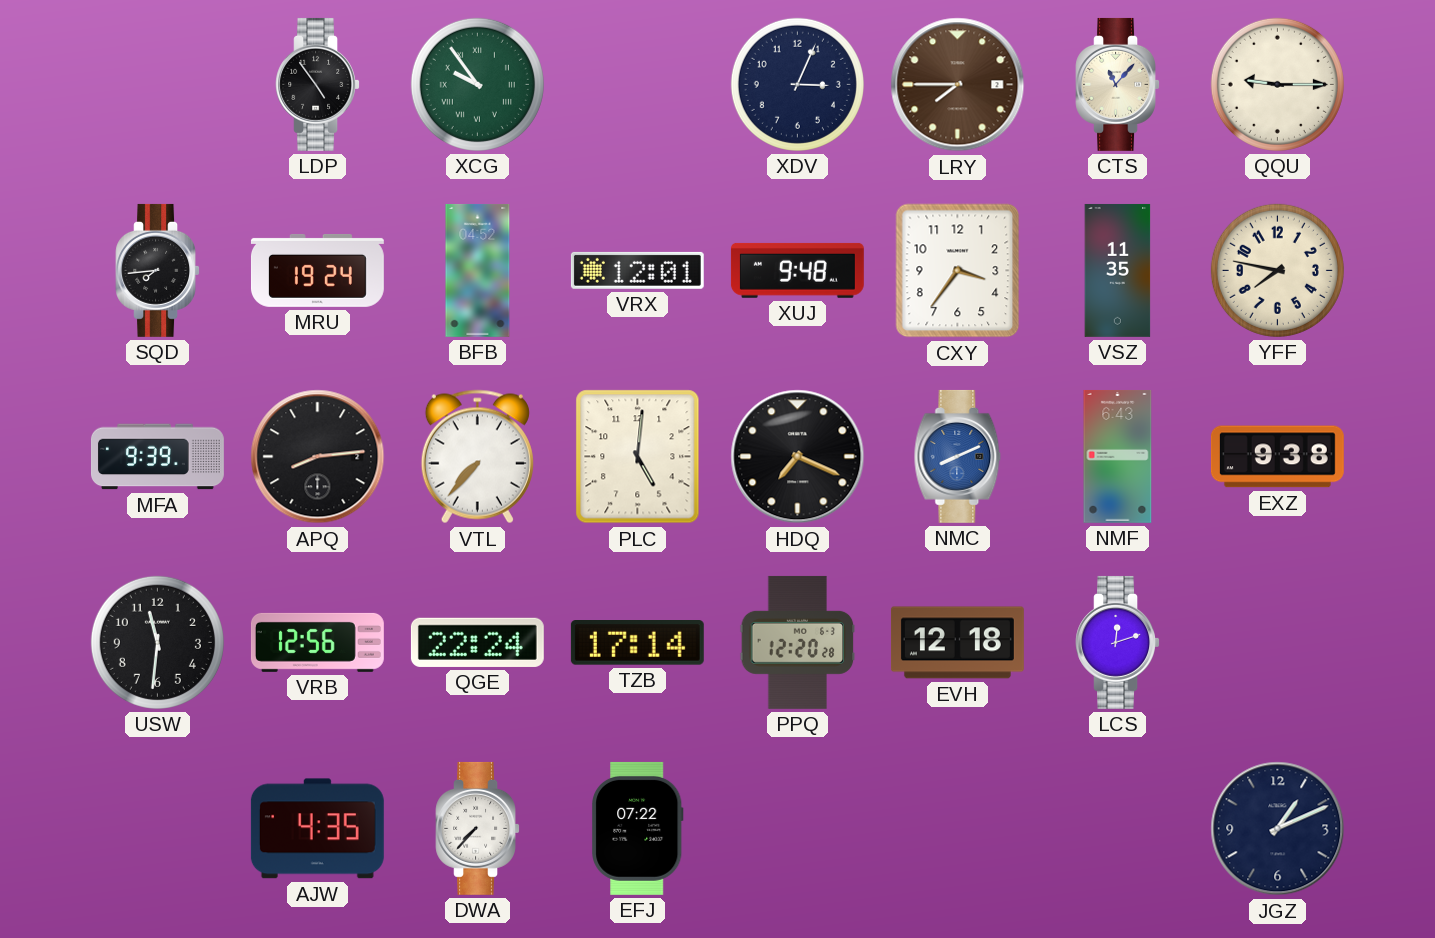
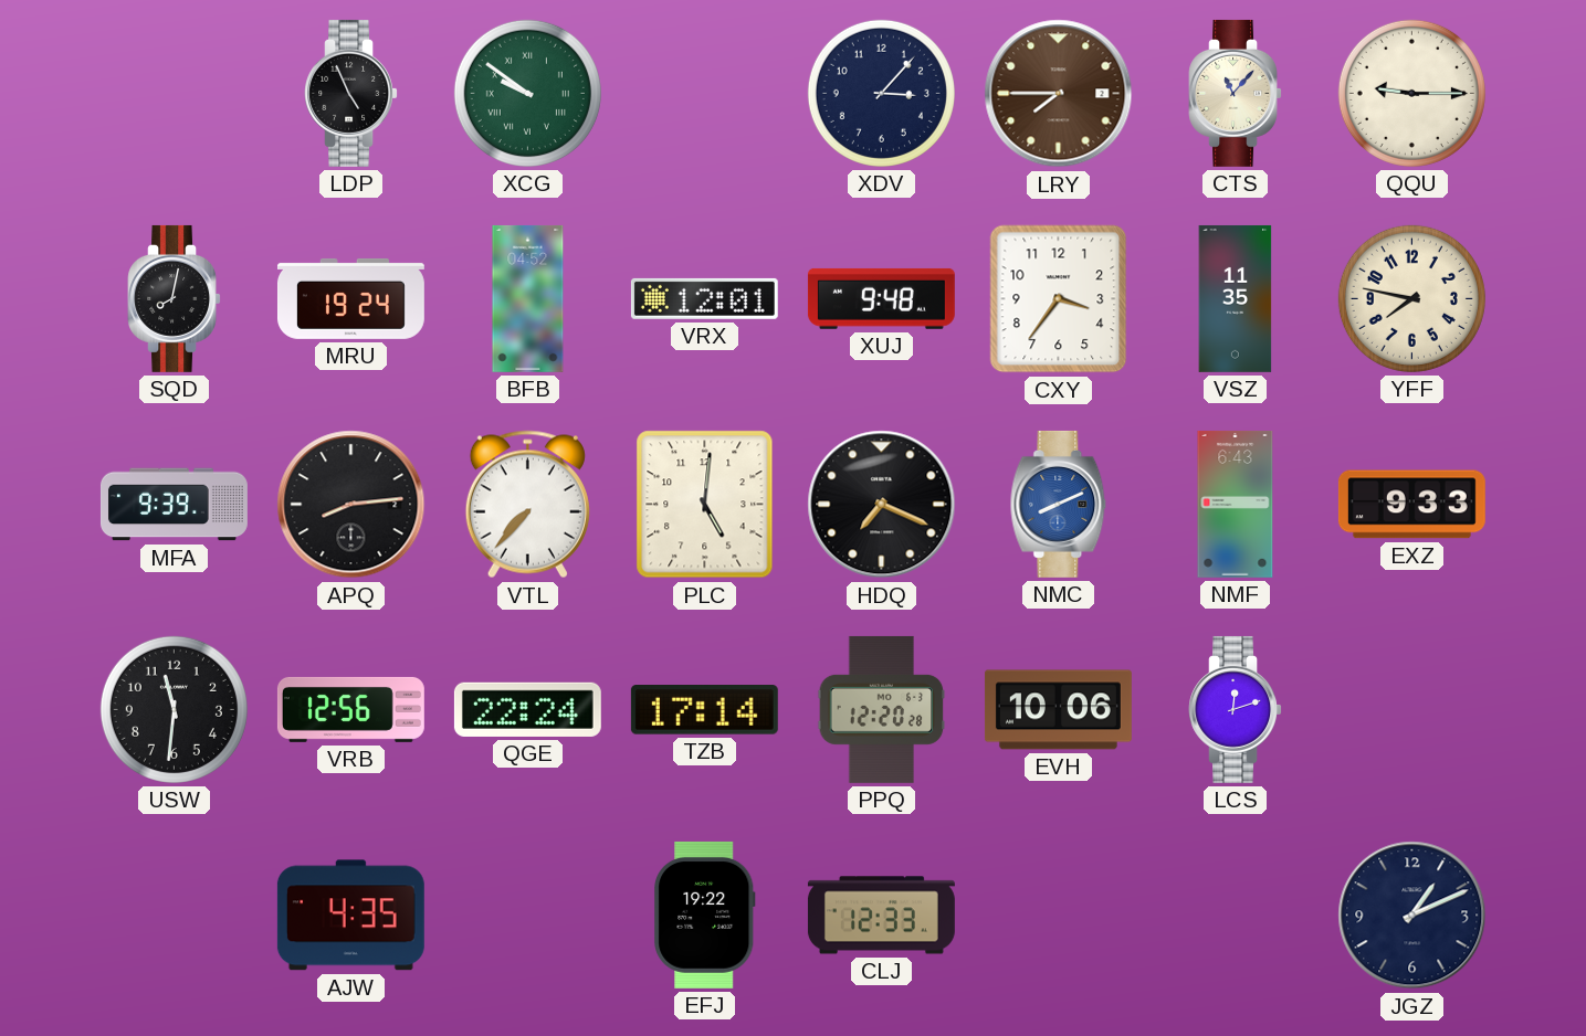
LDP: 4:54 -> 4:56 (350, 93)
XCG: 9:54 -> 9:51 (527, 93)
XDV: 3:04 -> 3:07 (881, 93)
SQD: 7:44 -> 8:02 (174, 298)
EXZ: 9:38 -> 9:33 (1411, 505)
EVH: 12:18 -> 10:06 (1058, 710)
DWA: 7:37 -> none (477, 828)
EFJ: 07:22 -> 19:22 (705, 915)
CLJ: none -> 12:33 (881, 916)
